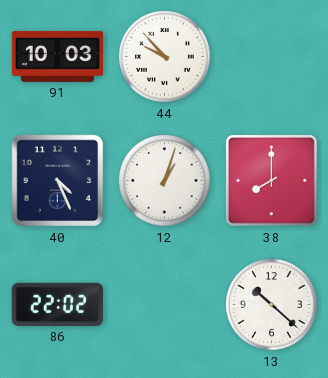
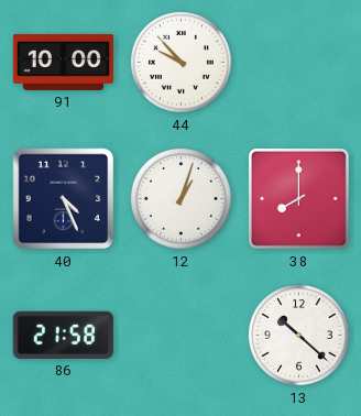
91: 10:03 -> 10:00 (63, 62)
86: 22:02 -> 21:58 (63, 335)
